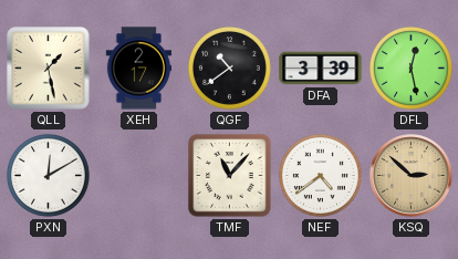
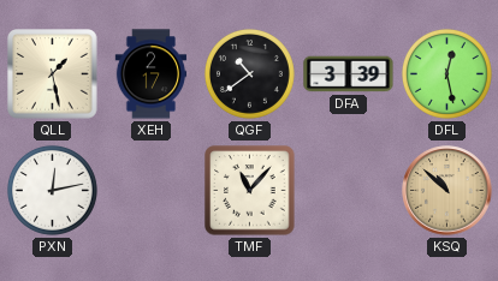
PXN: 12:10 -> 12:13 (52, 190)
NEF: 4:39 -> none (320, 175)
KSQ: 2:52 -> 10:52 (447, 191)
